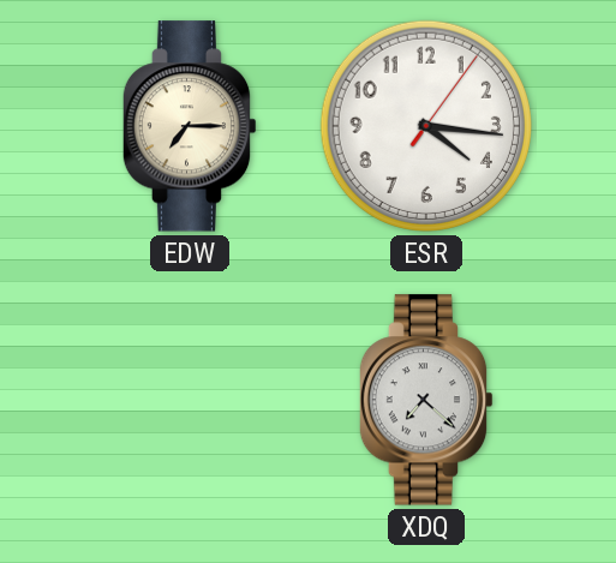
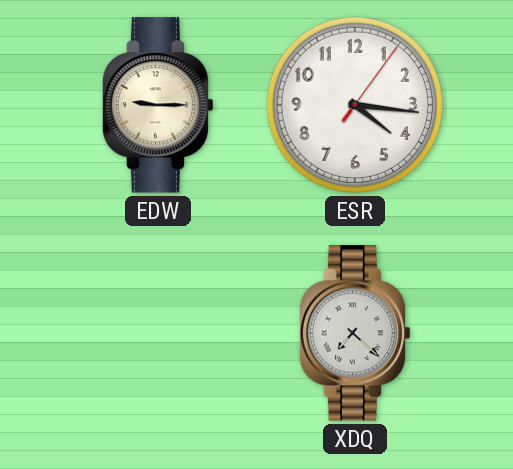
EDW: 7:15 -> 9:15 (158, 105)
